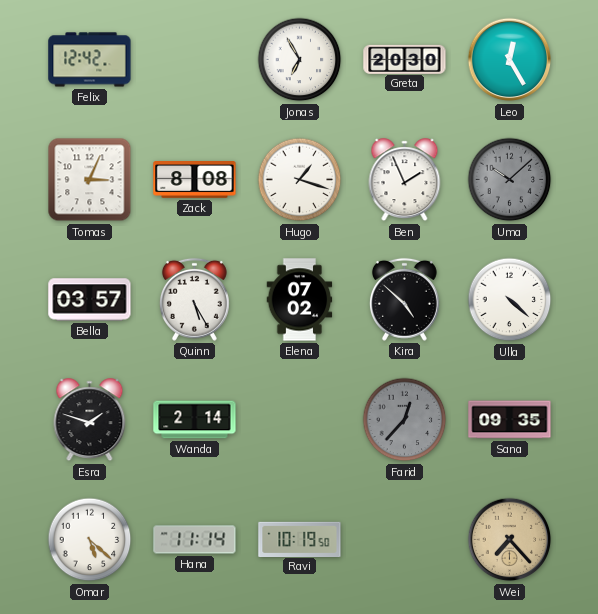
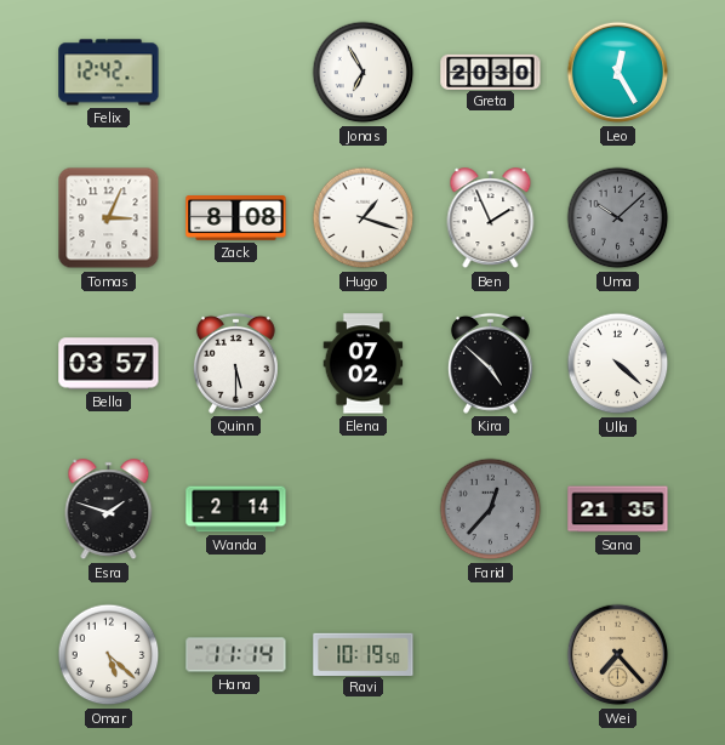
Quinn: 5:25 -> 5:30 (235, 363)
Sana: 09:35 -> 21:35 (618, 510)
